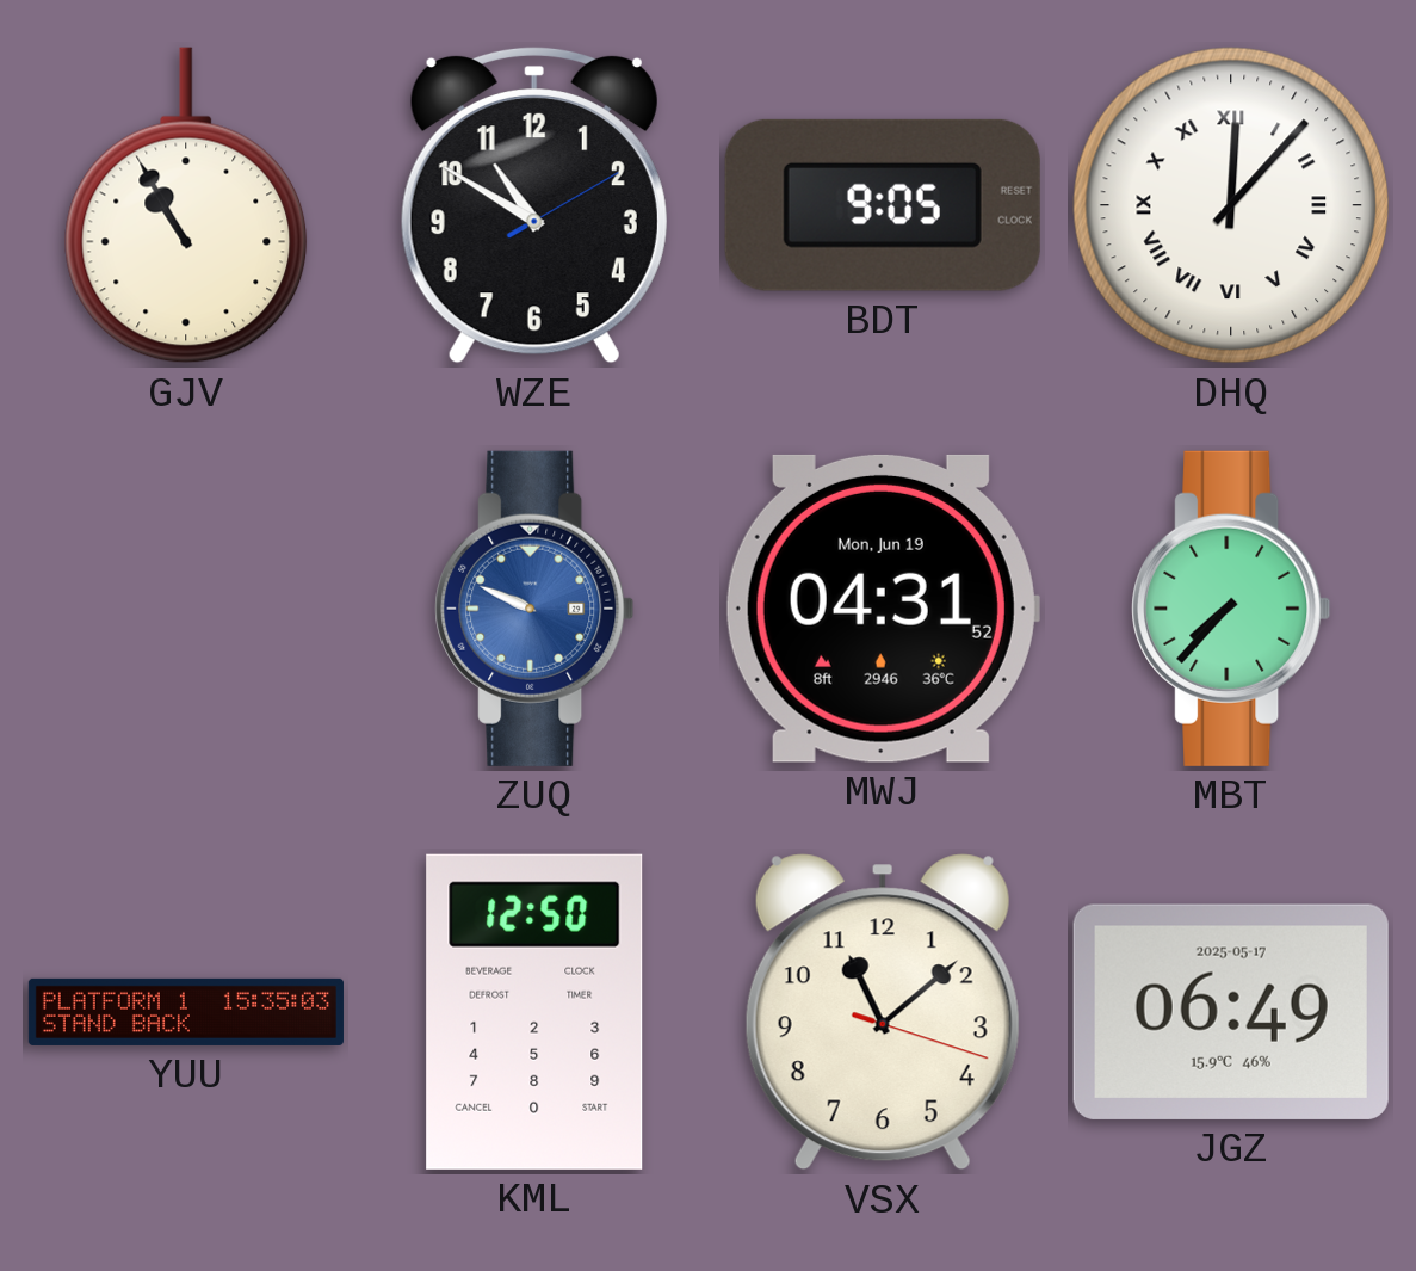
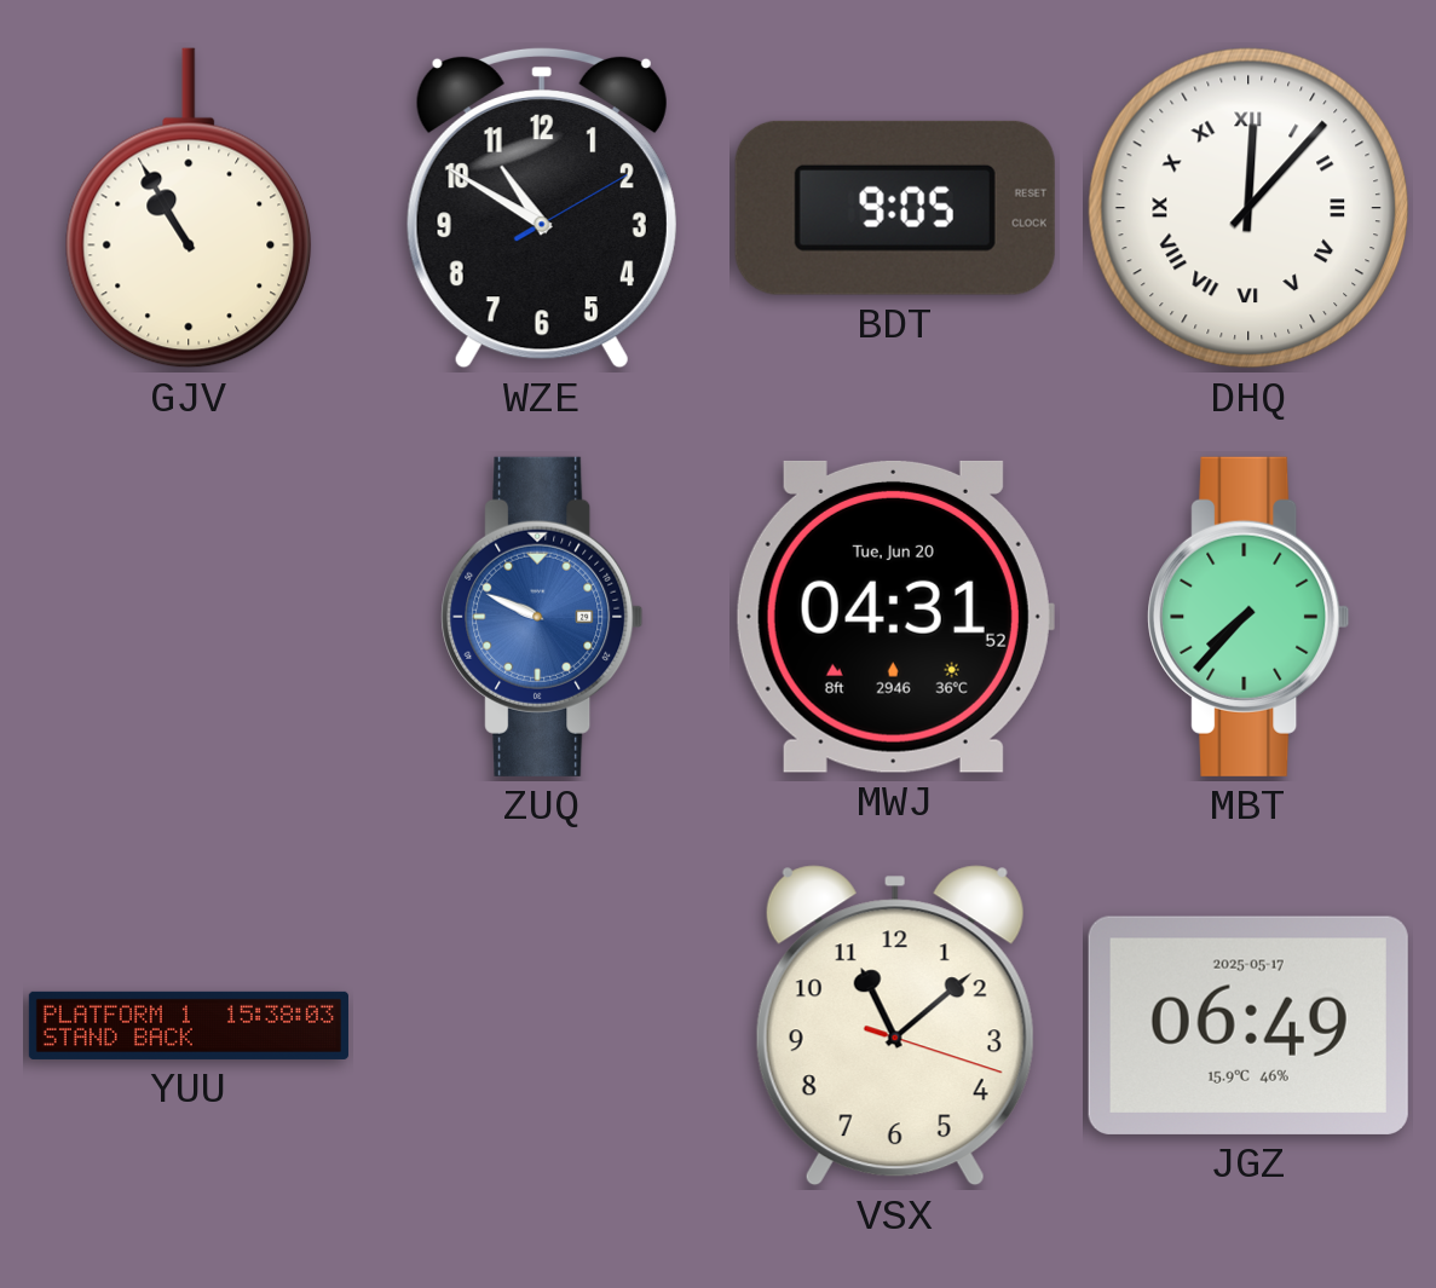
MWJ date: Mon, Jun 19 -> Tue, Jun 20 (894, 617)
YUU: 15:35 -> 15:38 (189, 1026)
KML: 12:50 -> none (534, 1012)
